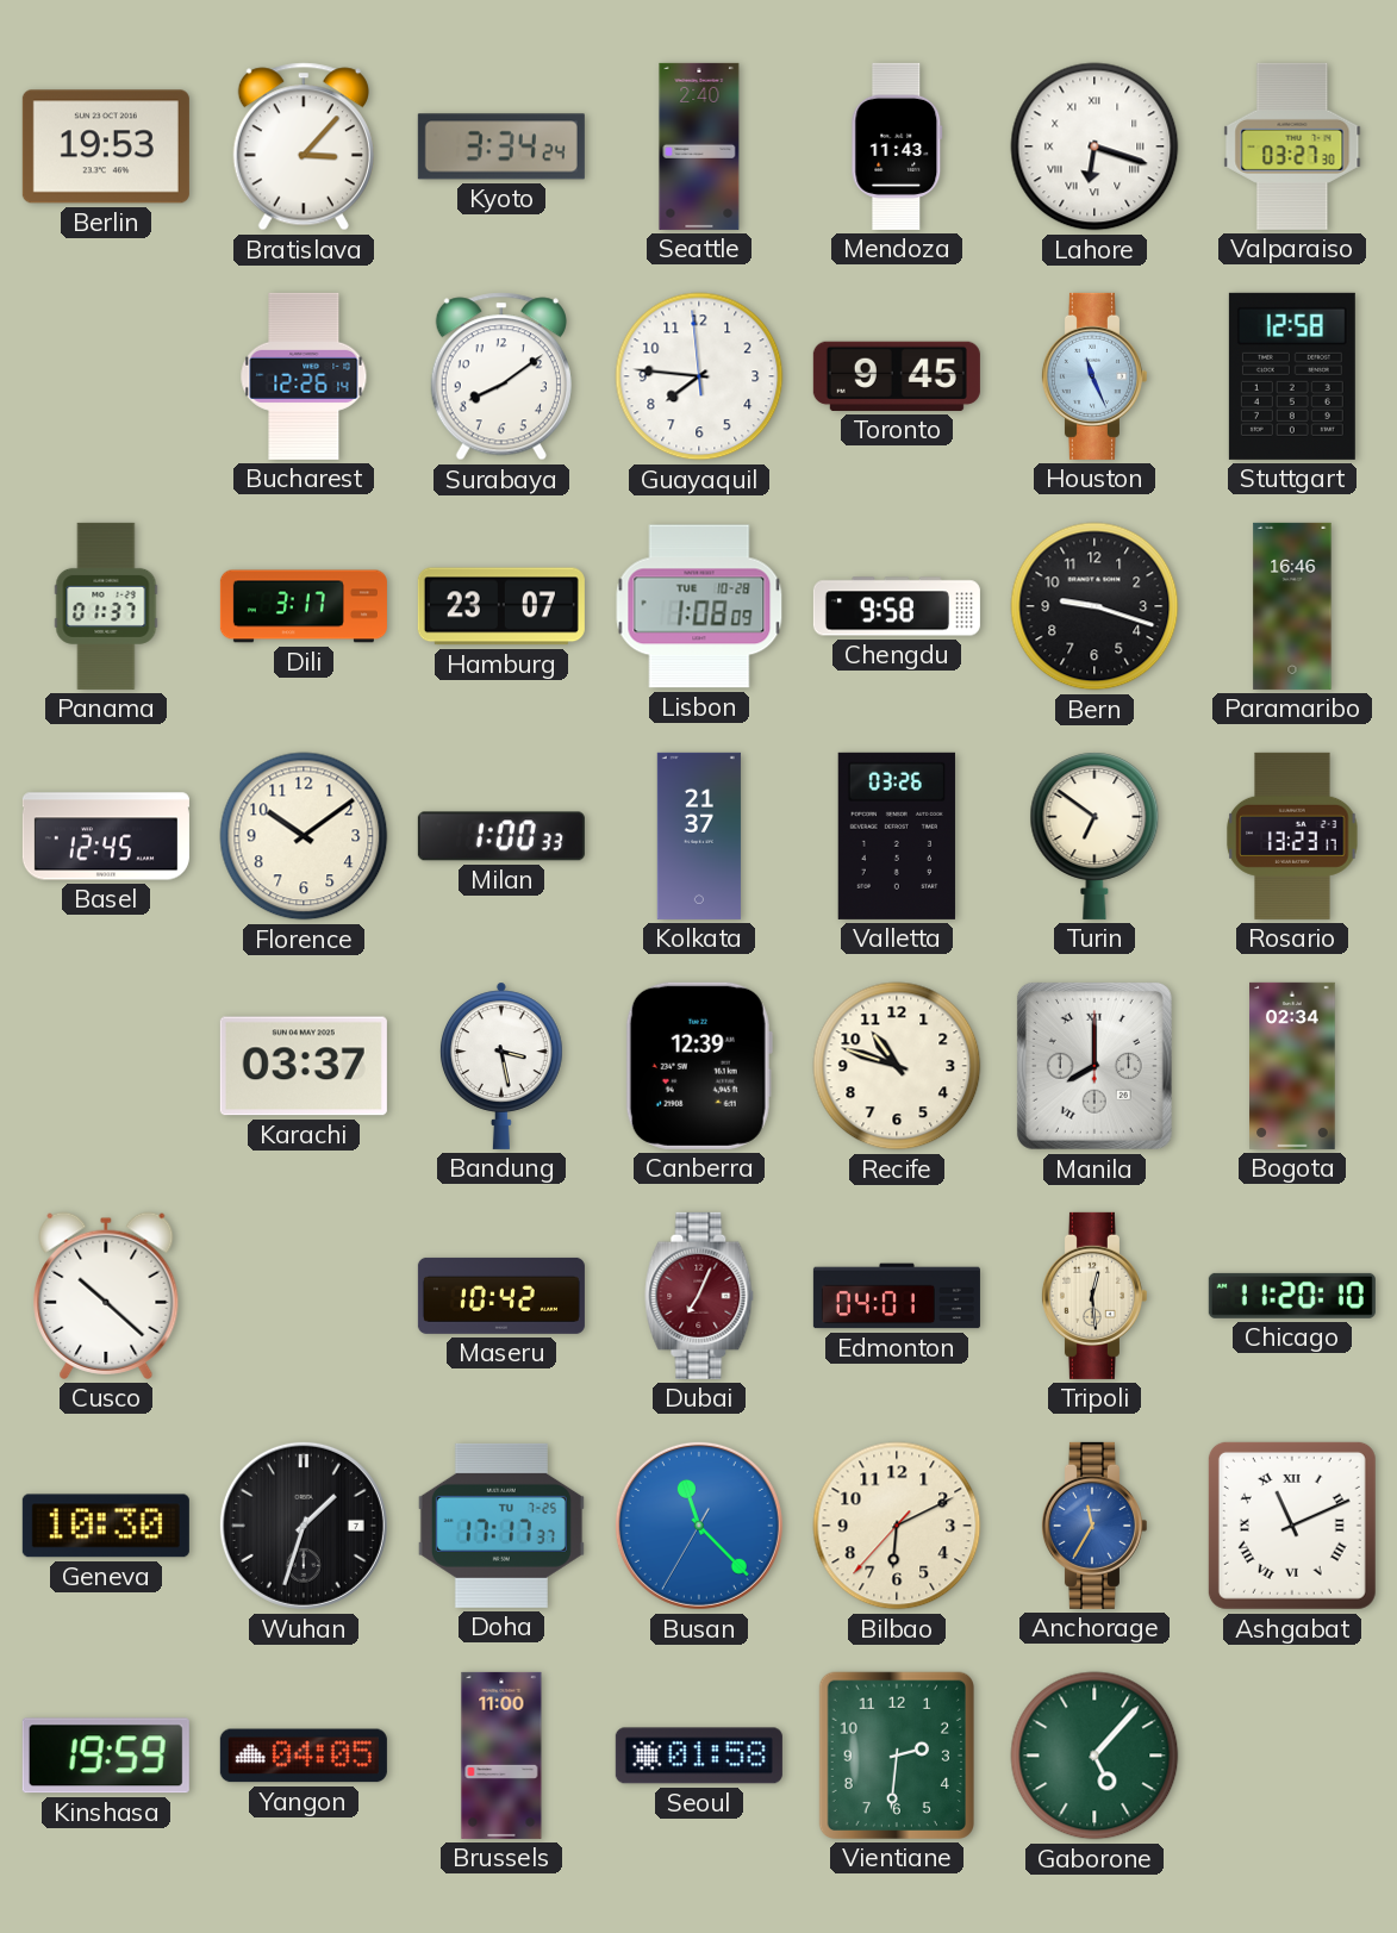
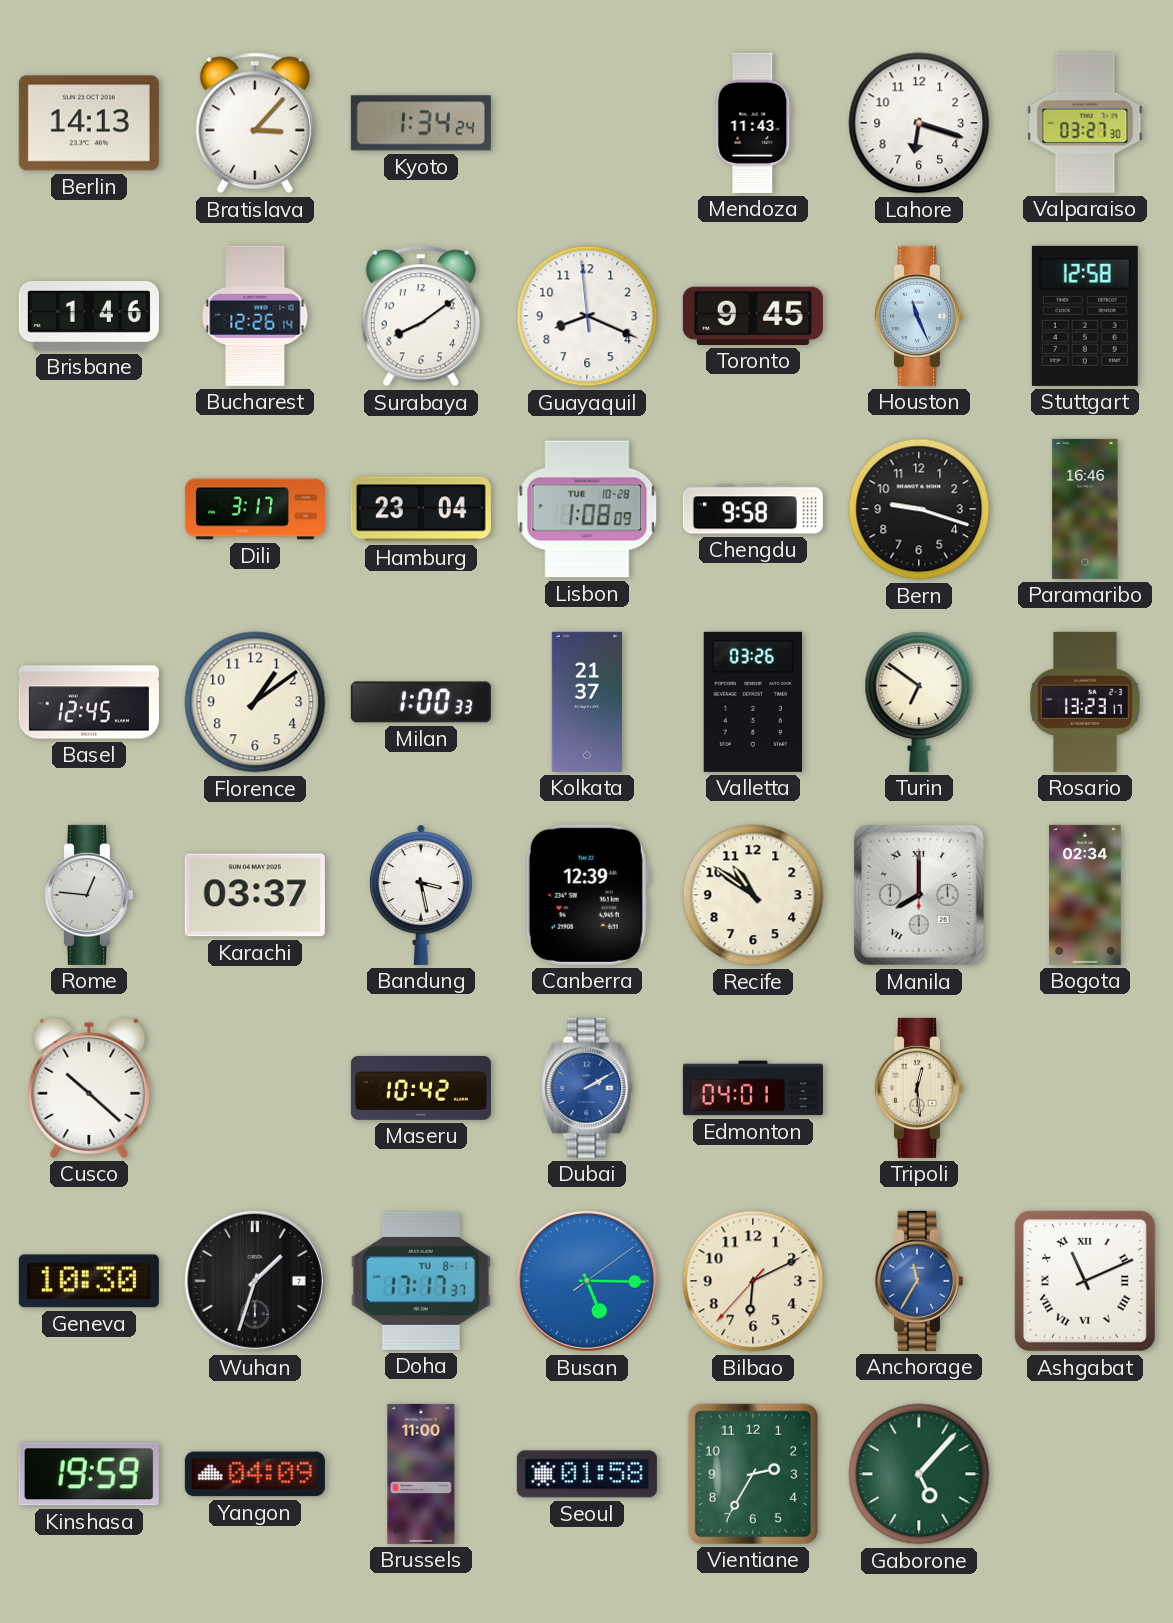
Berlin: 19:53 -> 14:13 (89, 123)
Kyoto: 3:34 -> 1:34 (421, 123)
Seattle: 2:40 -> none (699, 146)
Lahore numerals: Roman -> Arabic (919, 123)
Brisbane: none -> 1:46 (89, 317)
Guayaquil: 7:45 -> 8:18 (587, 316)
Panama: 01:37 -> none (106, 606)
Hamburg: 23:07 -> 23:04 (421, 509)
Florence: 10:09 -> 1:09 (255, 702)
Rome: none -> 12:46 (88, 895)
Recife: 10:48 -> 10:51 (753, 895)
Dubai: 7:04 -> 2:10 (587, 1088)
Dubai dial: burgundy -> blue (587, 1088)
Chicago: 11:20 -> none (1292, 1296)
Doha date: TU 7-25 -> TU 8-1 (421, 1281)
Busan: 11:22 -> 5:15 (587, 1281)
Yangon: 04:05 -> 04:09 (255, 1474)
Vientiane: 2:31 -> 2:35 (753, 1474)
